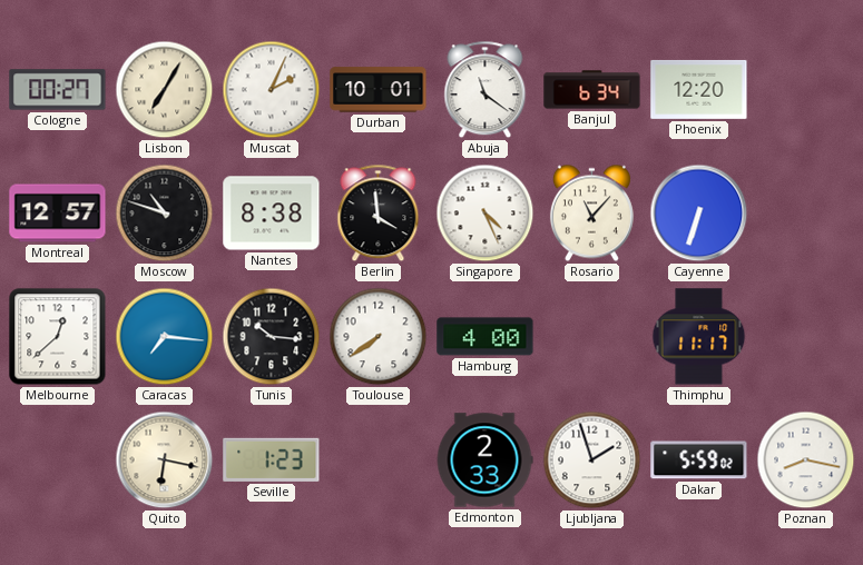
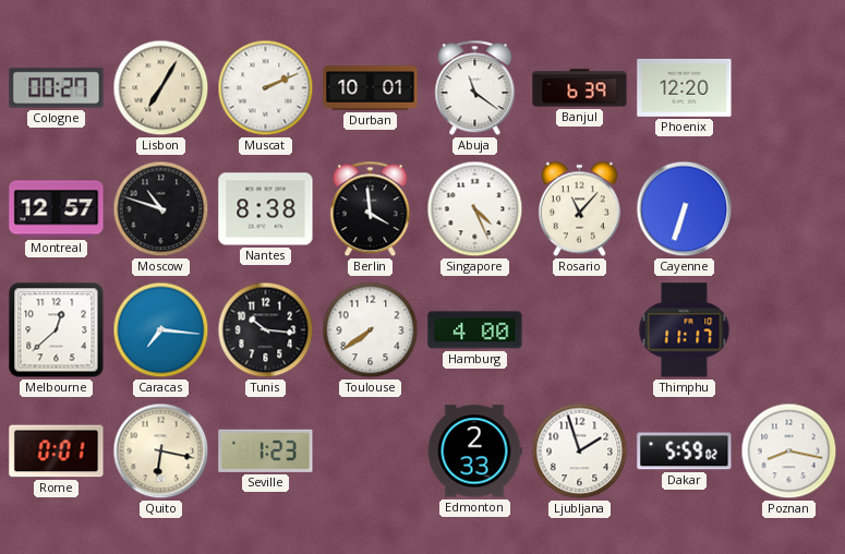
Muscat: 2:04 -> 2:11 (266, 88)
Banjul: 6:34 -> 6:39 (580, 88)
Rome: none -> 0:01 (57, 451)
